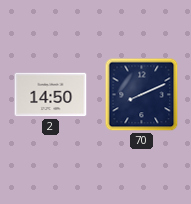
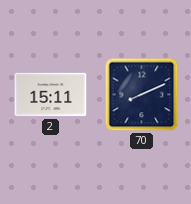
2: 14:50 -> 15:11 (51, 95)
